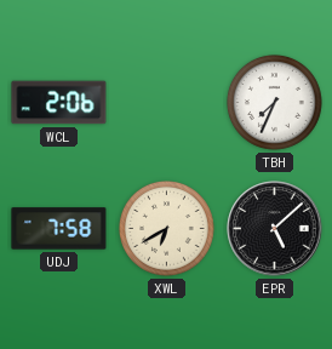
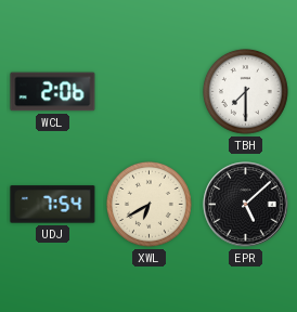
TBH: 7:34 -> 7:30 (246, 92)
UDJ: 7:58 -> 7:54 (53, 205)
